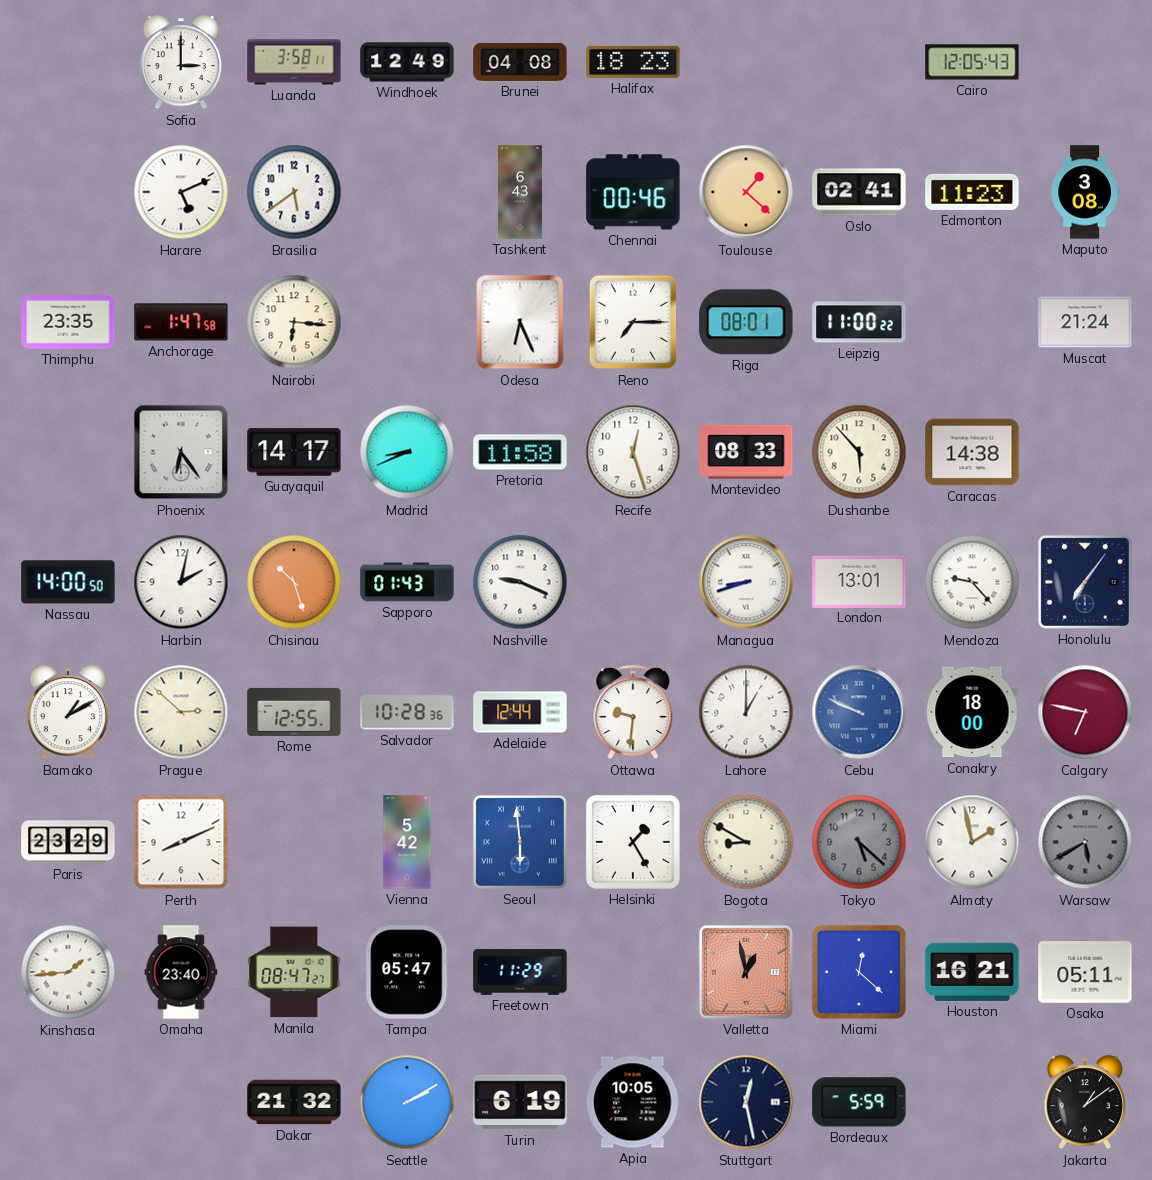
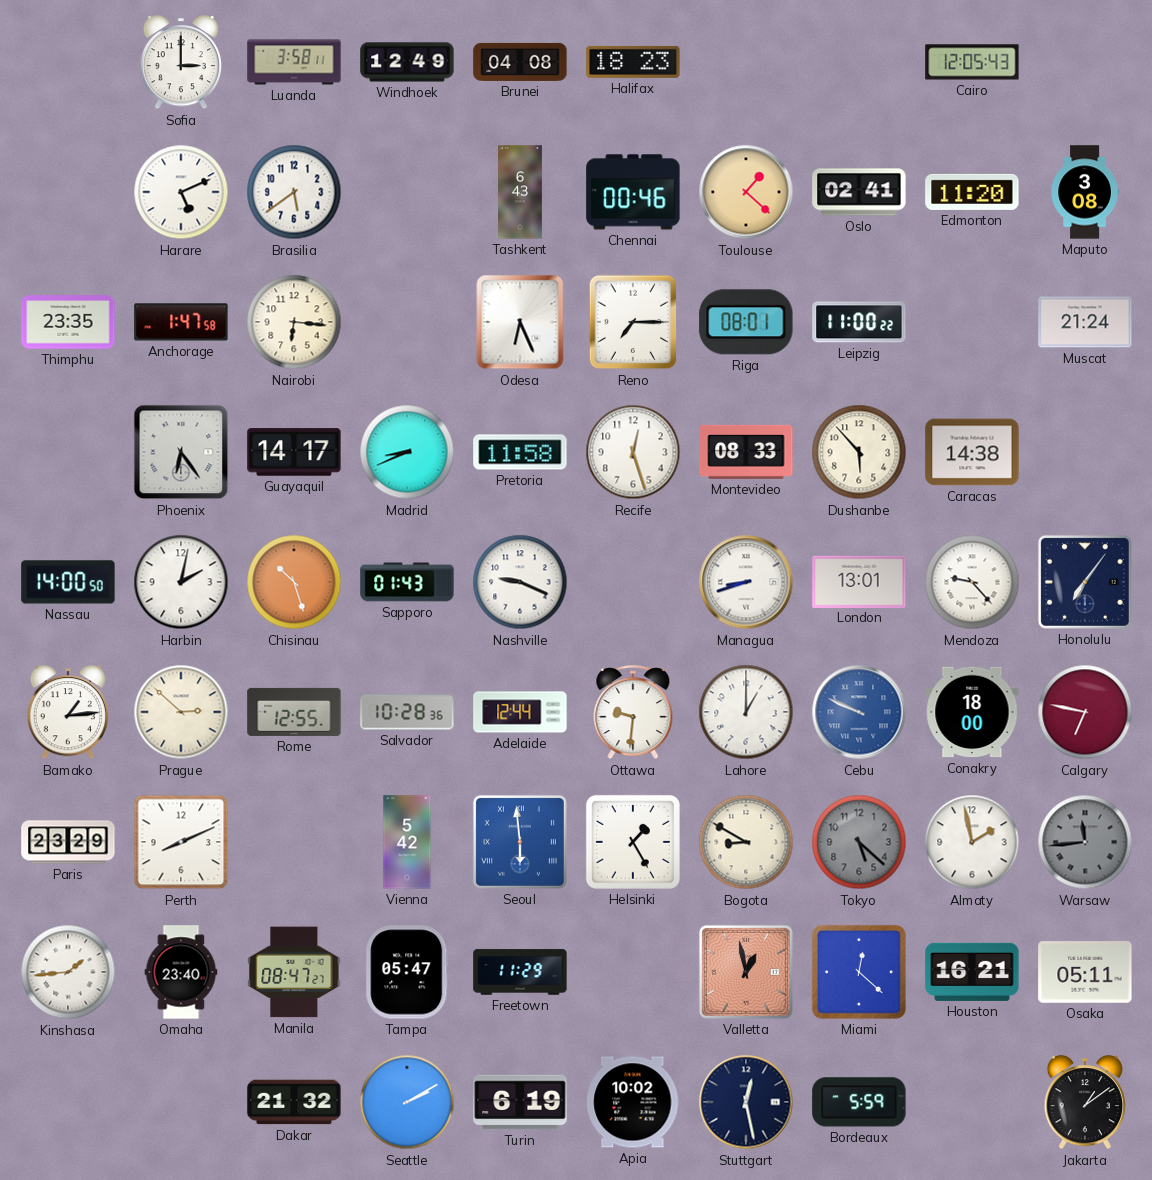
Edmonton: 11:23 -> 11:20 (972, 192)
Bamako: 1:10 -> 1:14 (67, 713)
Warsaw: 5:40 -> 11:44 (1085, 842)
Apia: 10:05 -> 10:02 (633, 1102)
